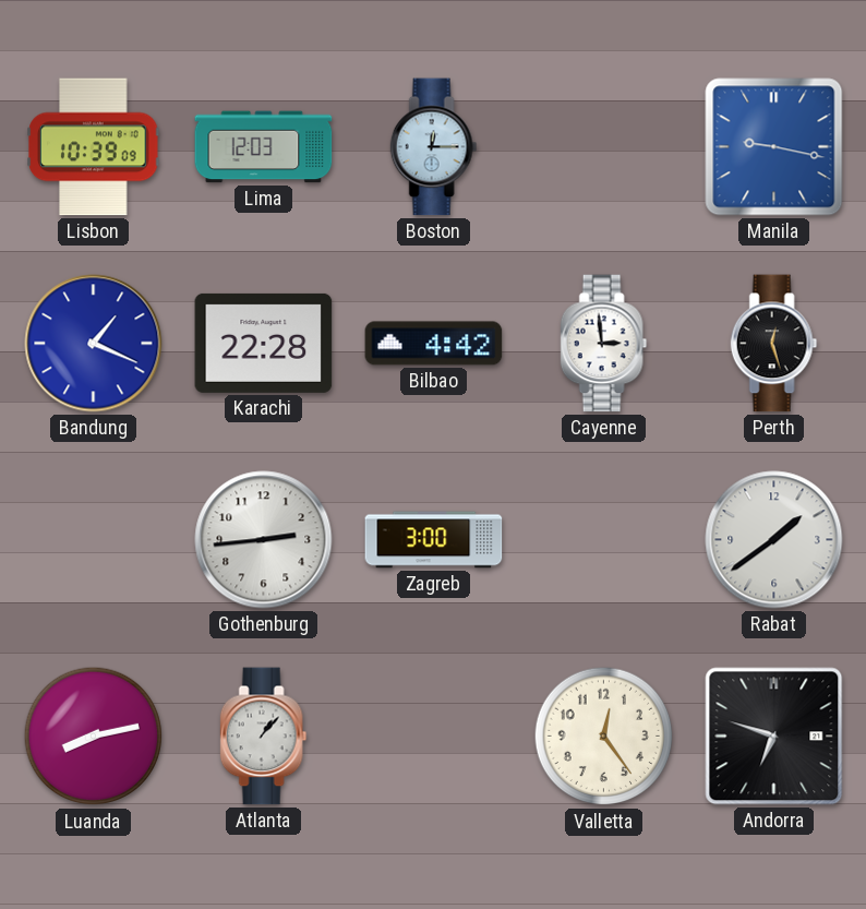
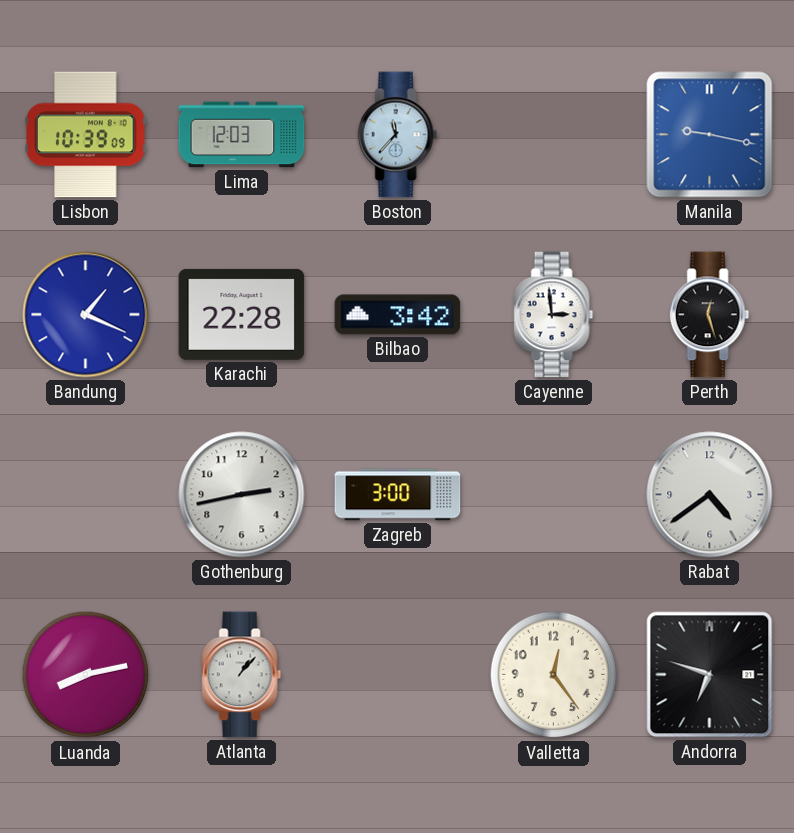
Boston: 12:15 -> 11:37 (398, 135)
Bilbao: 4:42 -> 3:42 (398, 315)
Gothenburg: 2:44 -> 2:43 (242, 495)
Rabat: 1:39 -> 4:39 (710, 495)
